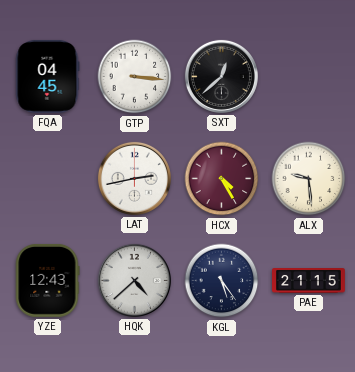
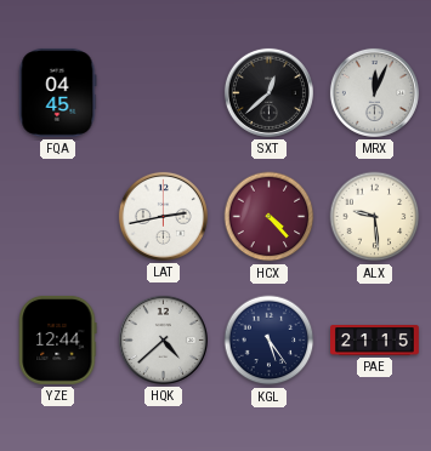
GTP: 3:16 -> none (135, 77)
MRX: none -> 12:04 (374, 92)
HCX: 4:25 -> 4:23 (270, 217)
YZE: 12:43 -> 12:44 (58, 339)
